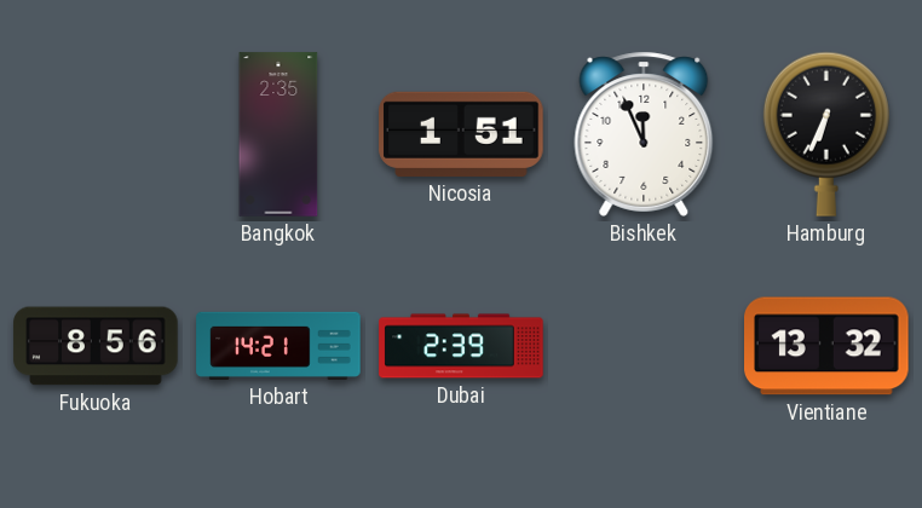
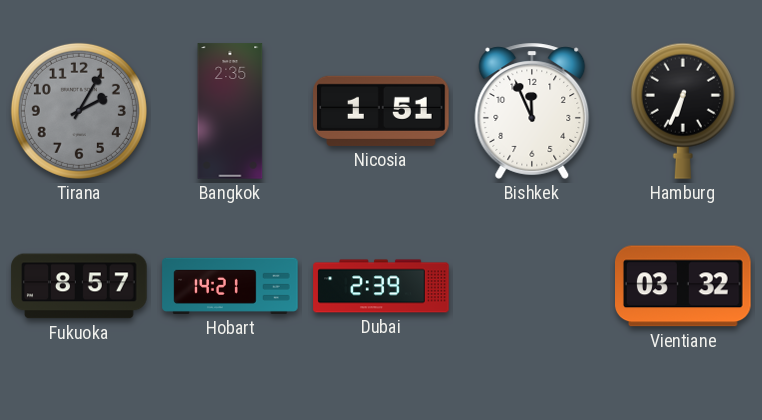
Tirana: none -> 2:05 (79, 111)
Fukuoka: 8:56 -> 8:57 (79, 286)
Vientiane: 13:32 -> 03:32 (684, 286)
